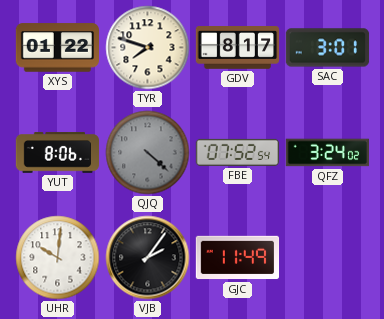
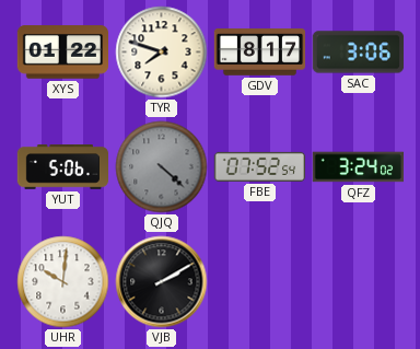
SAC: 3:01 -> 3:06 (359, 53)
YUT: 8:06 -> 5:06 (63, 167)
VJB: 2:06 -> 2:10 (162, 282)
GJC: 11:49 -> none (238, 258)
